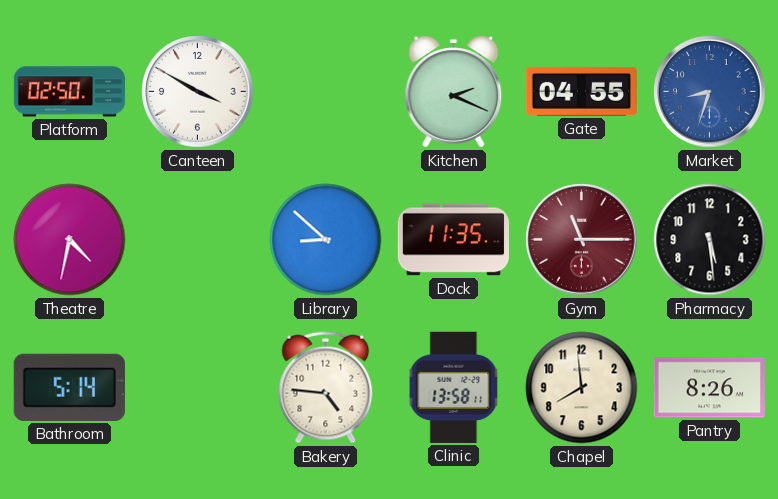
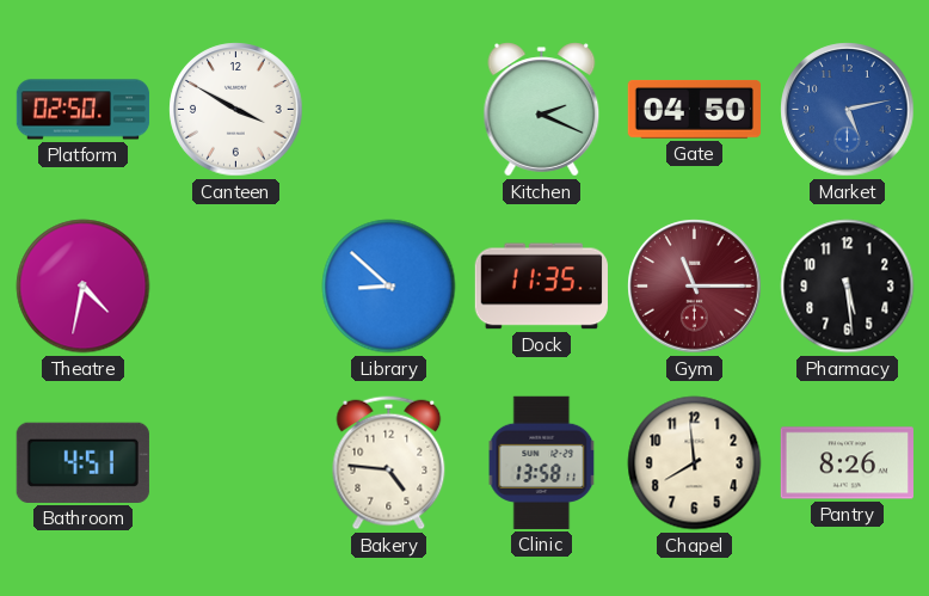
Gate: 04:55 -> 04:50 (694, 109)
Market: 8:33 -> 5:13 (848, 110)
Bathroom: 5:14 -> 4:51 (82, 462)
